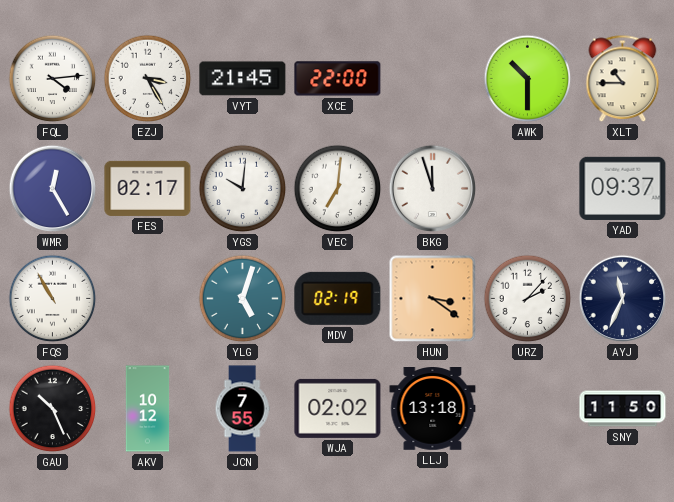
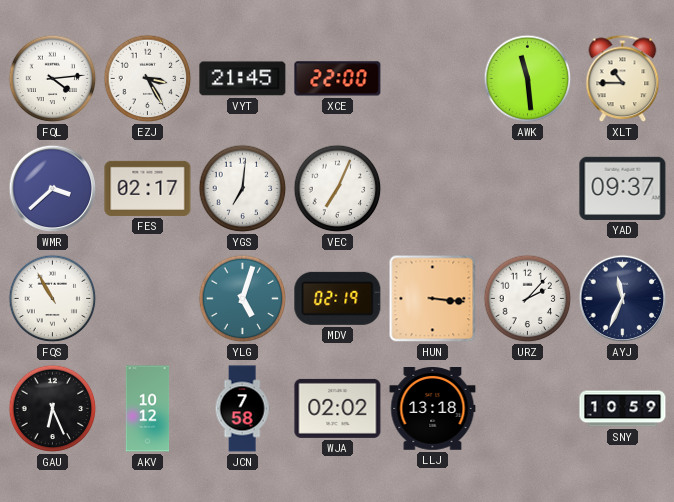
AWK: 10:30 -> 11:29 (528, 79)
WMR: 12:25 -> 3:38 (53, 189)
YGS: 10:01 -> 7:01 (243, 189)
VEC: 7:01 -> 7:04 (338, 189)
BKG: 11:57 -> none (433, 189)
HUN: 3:21 -> 3:16 (433, 299)
GAU: 10:26 -> 6:26 (53, 409)
JCN: 7:55 -> 7:58 (242, 409)
SNY: 11:50 -> 10:59 (623, 409)
